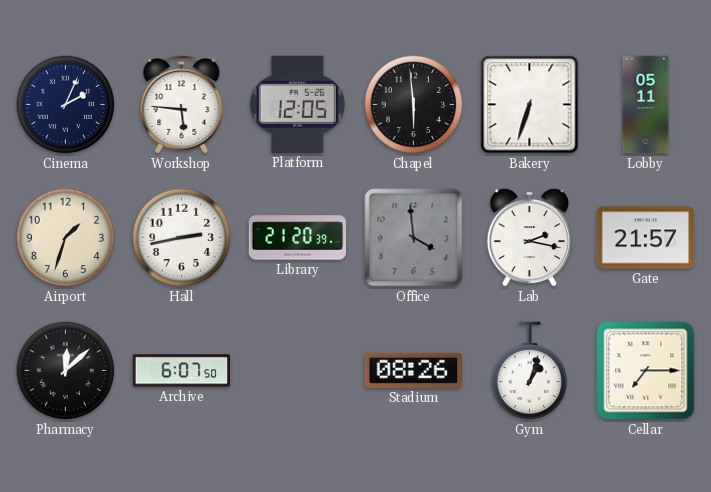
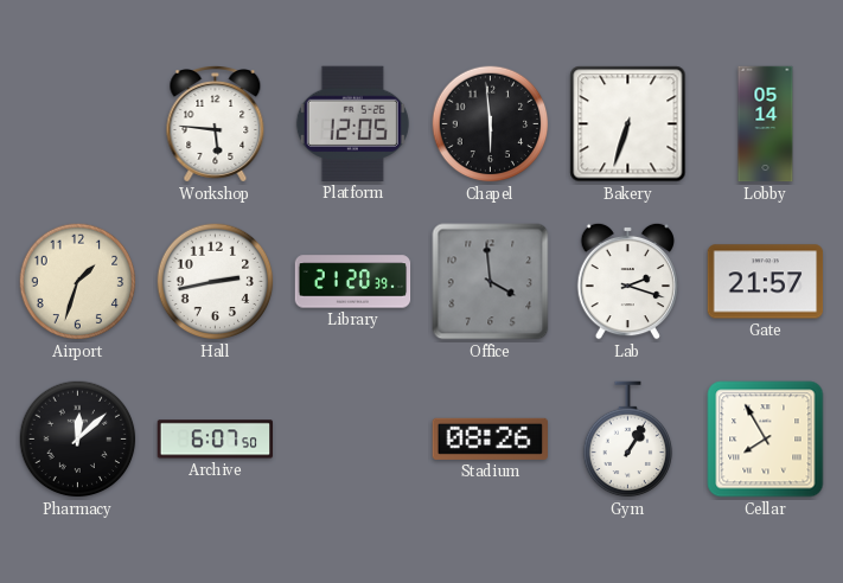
Cinema: 2:04 -> none (66, 105)
Lobby: 05:11 -> 05:14 (766, 124)
Lab: 2:17 -> 2:18 (627, 281)
Gym: 1:03 -> 1:05 (628, 440)
Cellar: 7:15 -> 7:55 (766, 440)
